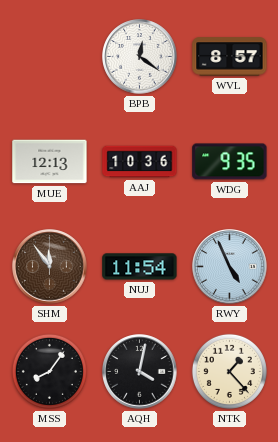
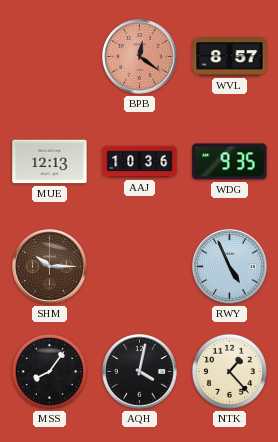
BPB dial: white -> salmon (140, 57)
SHM: 11:54 -> 10:15 (50, 267)
NUJ: 11:54 -> none (140, 267)
